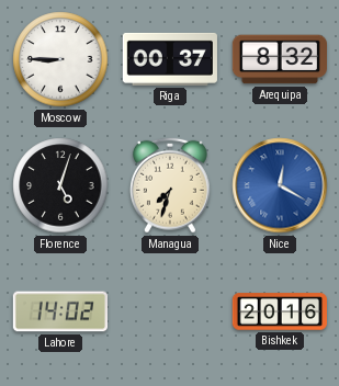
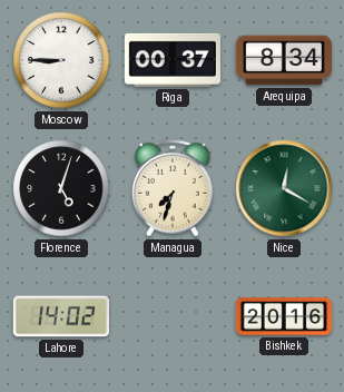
Arequipa: 8:32 -> 8:34 (283, 60)
Nice dial: blue -> green (284, 188)
